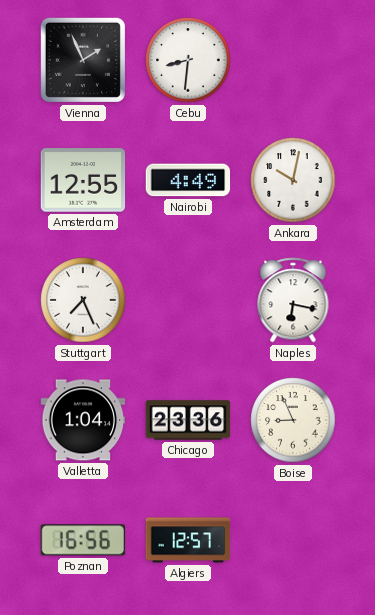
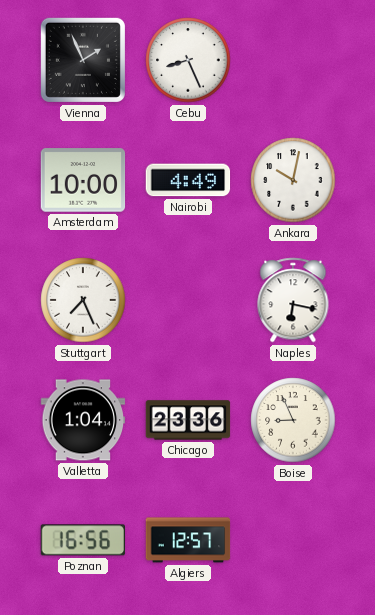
Cebu: 8:31 -> 8:26 (188, 60)
Amsterdam: 12:55 -> 10:00 (83, 180)
